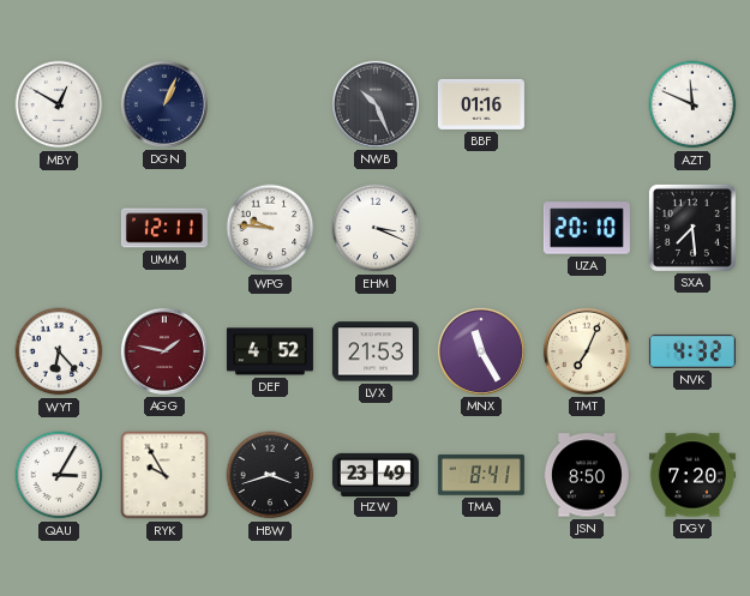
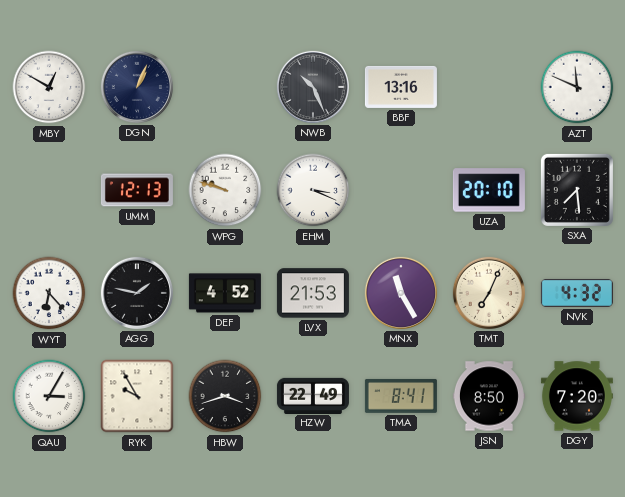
BBF: 01:16 -> 13:16 (401, 87)
UMM: 12:11 -> 12:13 (137, 190)
WPG: 9:46 -> 9:48 (225, 190)
AGG dial: burgundy -> black (137, 293)
HZW: 23:49 -> 22:49 (313, 395)
